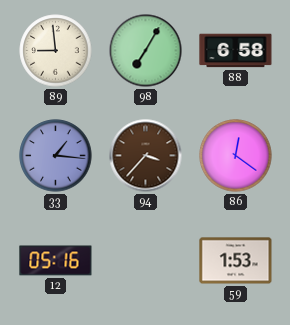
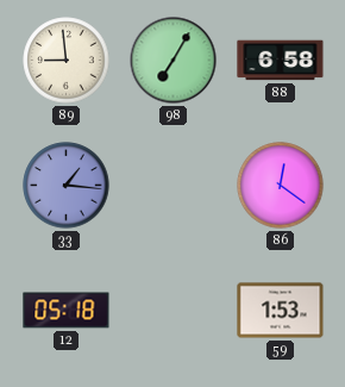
94: 3:37 -> none (146, 156)
12: 05:16 -> 05:18 (67, 311)
